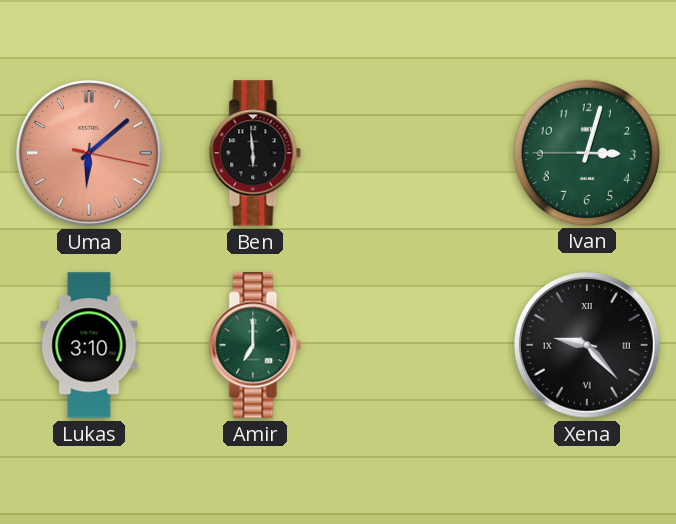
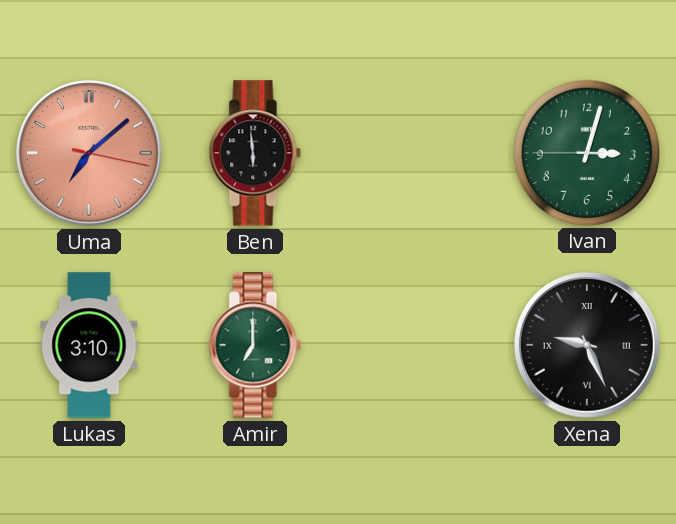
Uma: 6:08 -> 7:08 (89, 153)
Xena: 9:23 -> 9:26 (587, 345)
